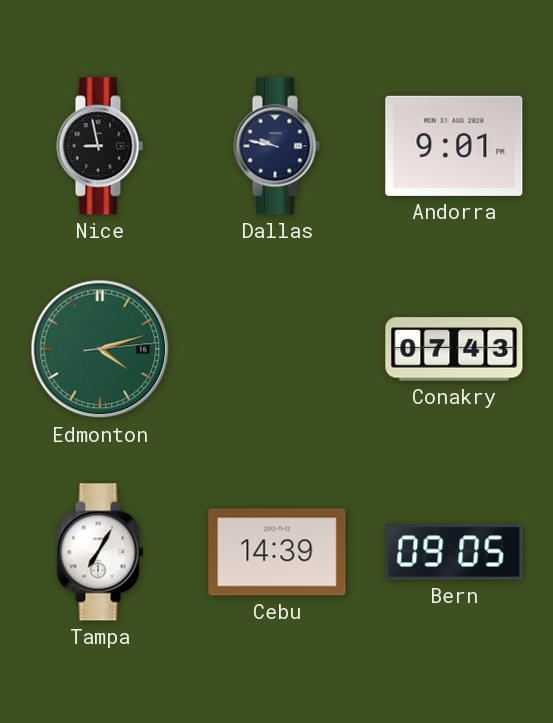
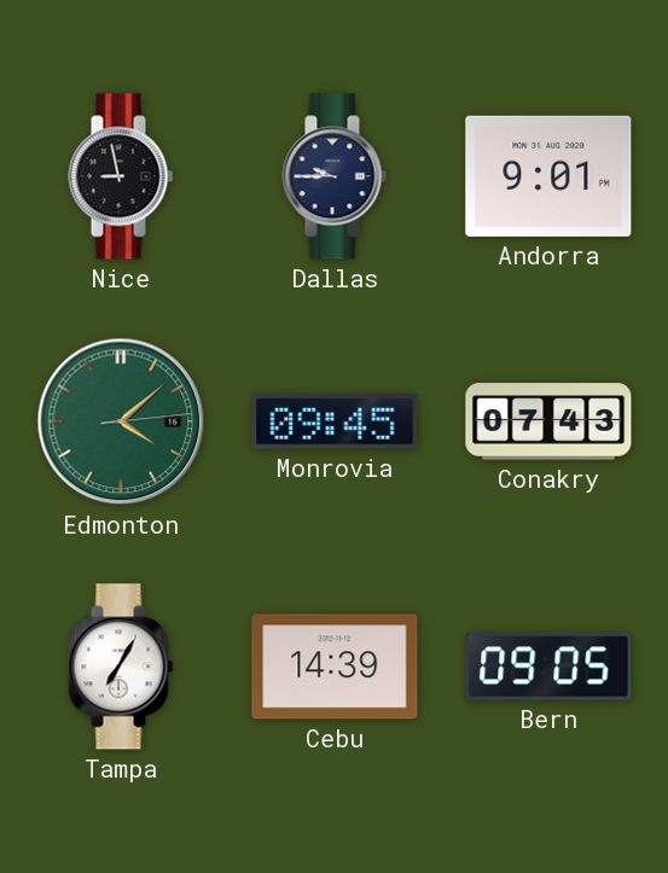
Dallas: 9:47 -> 9:45 (335, 176)
Edmonton: 4:12 -> 4:08 (121, 421)
Monrovia: none -> 09:45 (335, 421)
